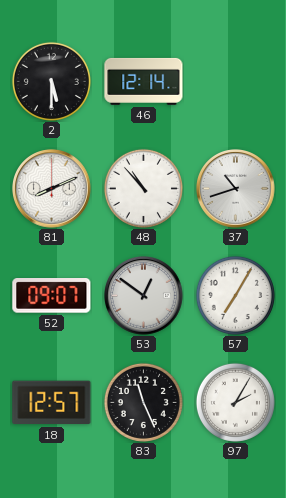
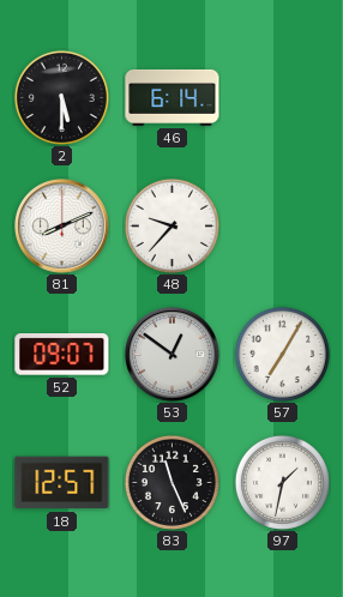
46: 12:14 -> 6:14 (173, 97)
48: 10:53 -> 9:37 (171, 225)
37: 10:42 -> none (236, 189)
97: 2:05 -> 1:32 (282, 482)
